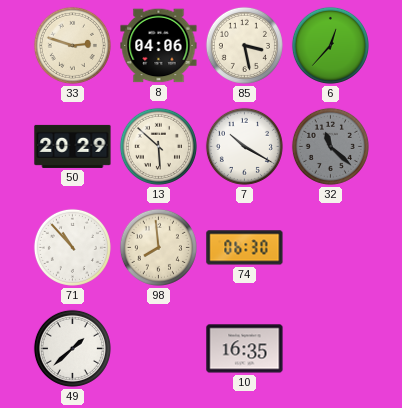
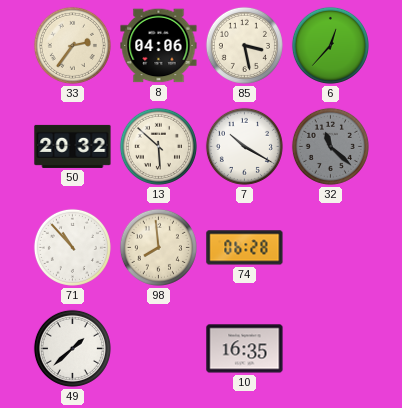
33: 2:48 -> 2:36 (72, 45)
50: 20:29 -> 20:32 (73, 146)
74: 06:30 -> 06:28 (245, 248)
